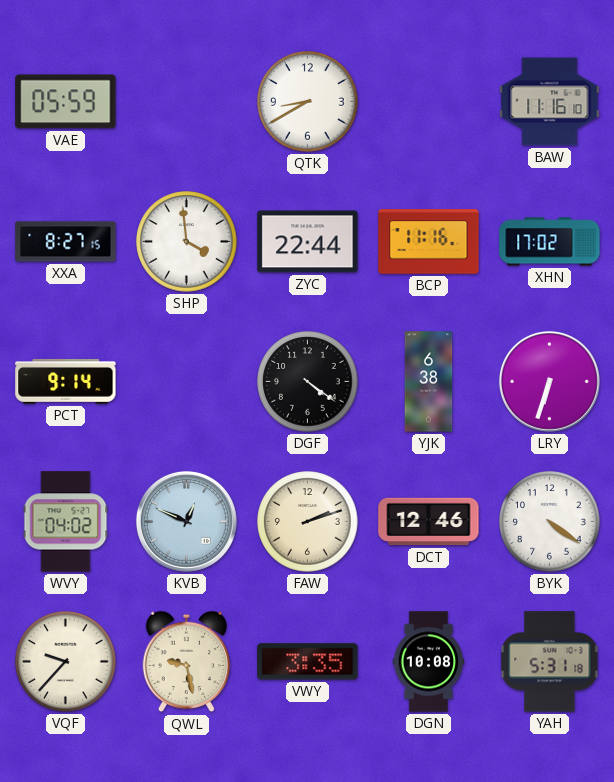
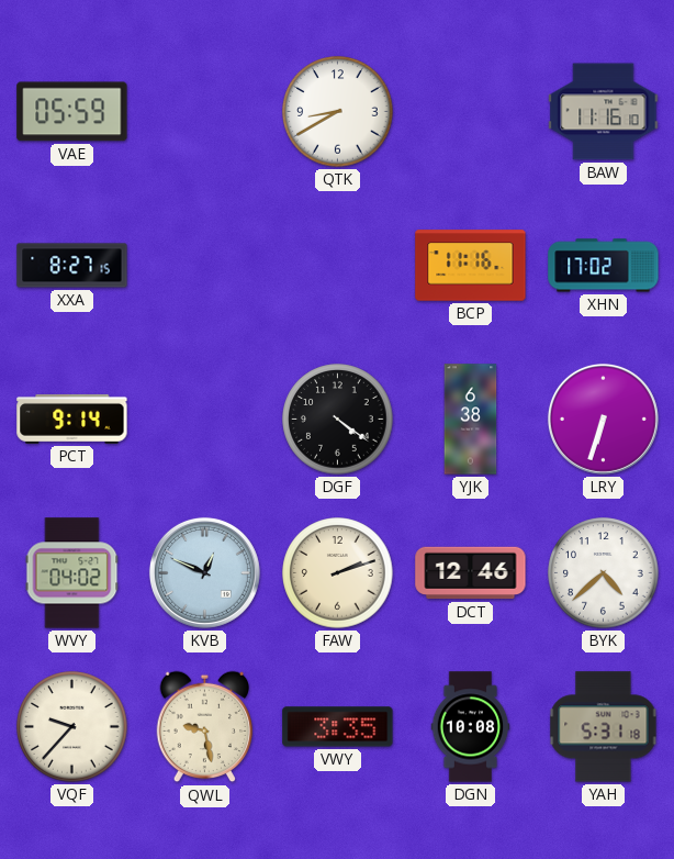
SHP: 3:59 -> none (187, 242)
ZYC: 22:44 -> none (308, 242)
BYK: 4:21 -> 4:38 (604, 573)
